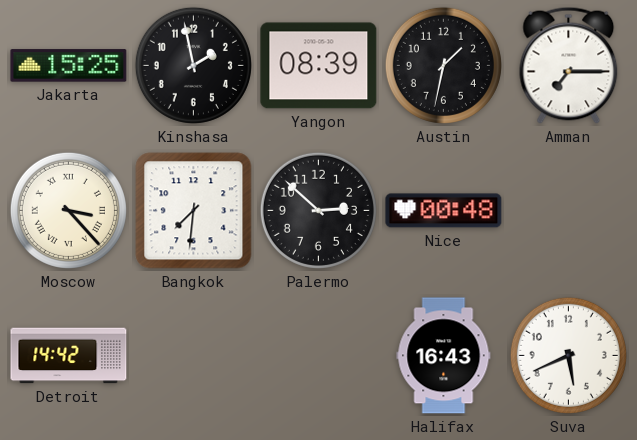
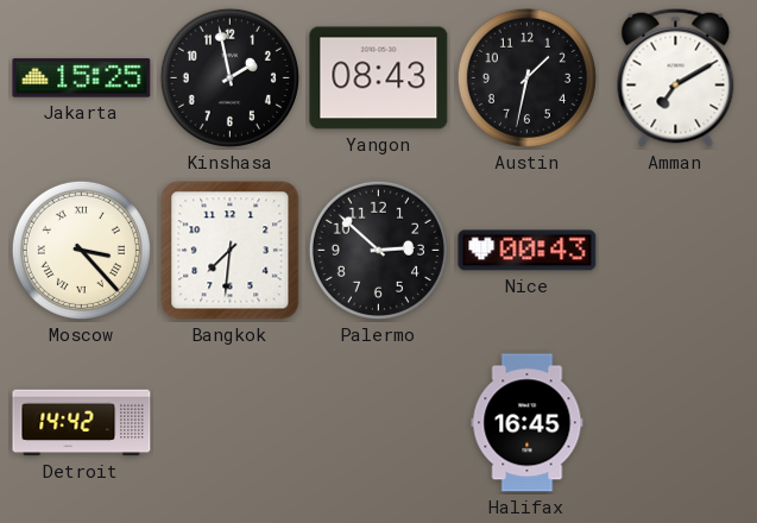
Yangon: 08:39 -> 08:43 (379, 78)
Amman: 7:15 -> 7:10 (676, 77)
Nice: 00:48 -> 00:43 (528, 251)
Halifax: 16:43 -> 16:45 (528, 423)
Suva: 5:41 -> none (568, 355)
